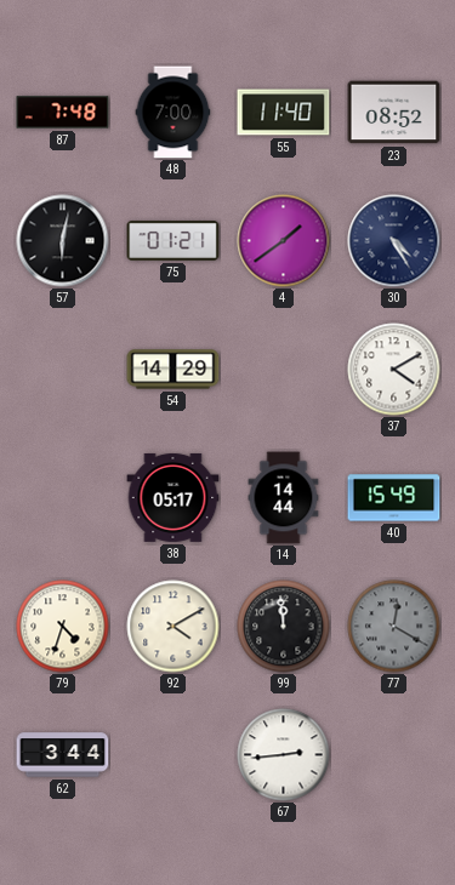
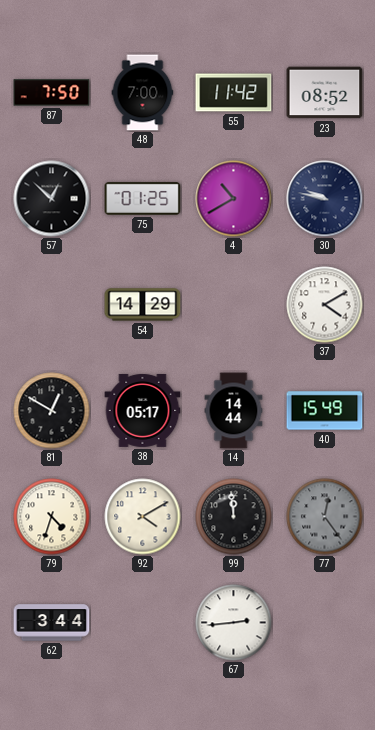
87: 7:48 -> 7:50 (52, 93)
55: 11:40 -> 11:42 (234, 93)
57: 6:02 -> 12:52 (52, 199)
75: 01:21 -> 01:25 (143, 198)
4: 1:39 -> 10:40 (234, 199)
30: 4:25 -> 9:47 (325, 199)
81: none -> 12:50 (52, 411)
77: 12:20 -> 12:24 (325, 517)
